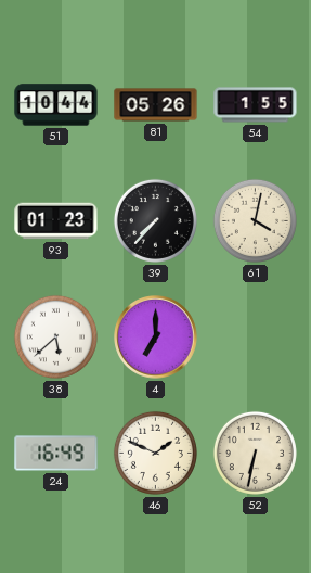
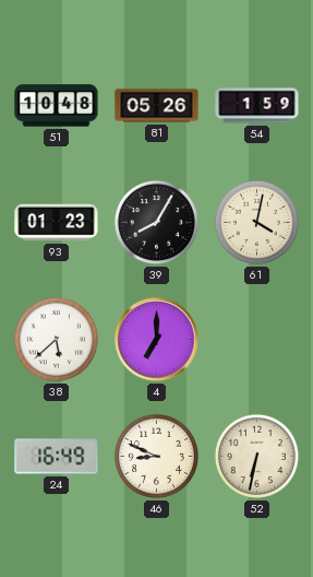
51: 10:44 -> 10:48 (57, 106)
54: 1:55 -> 1:59 (257, 106)
39: 7:37 -> 8:05 (156, 222)
46: 1:49 -> 8:49 (156, 456)
